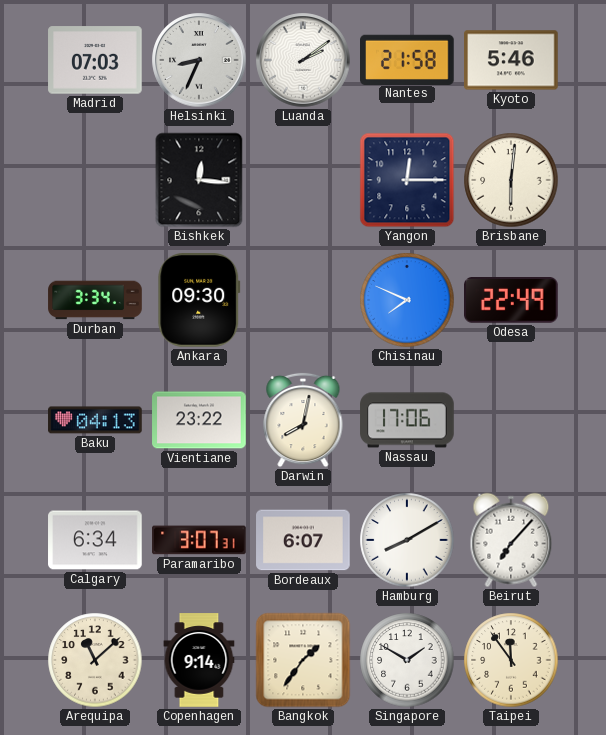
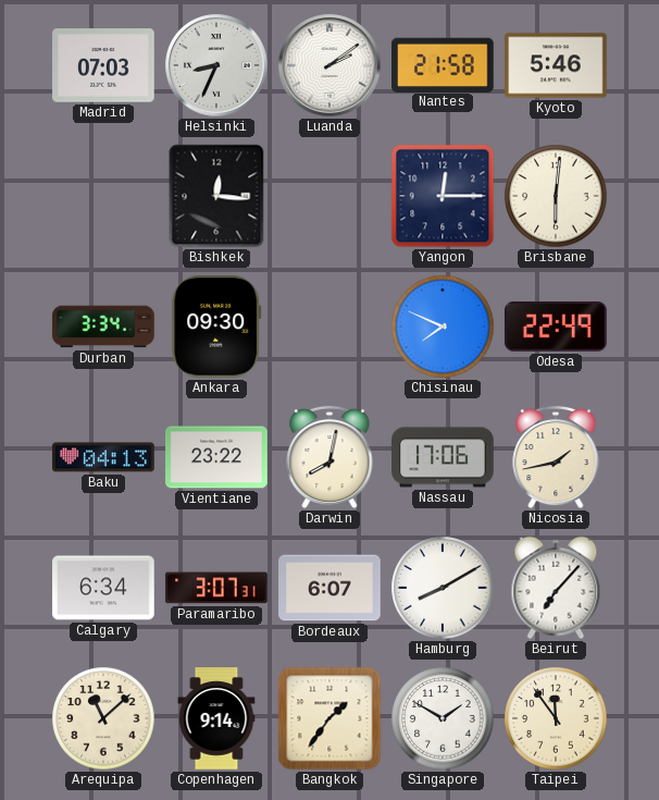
Nicosia: none -> 1:43 (556, 457)
